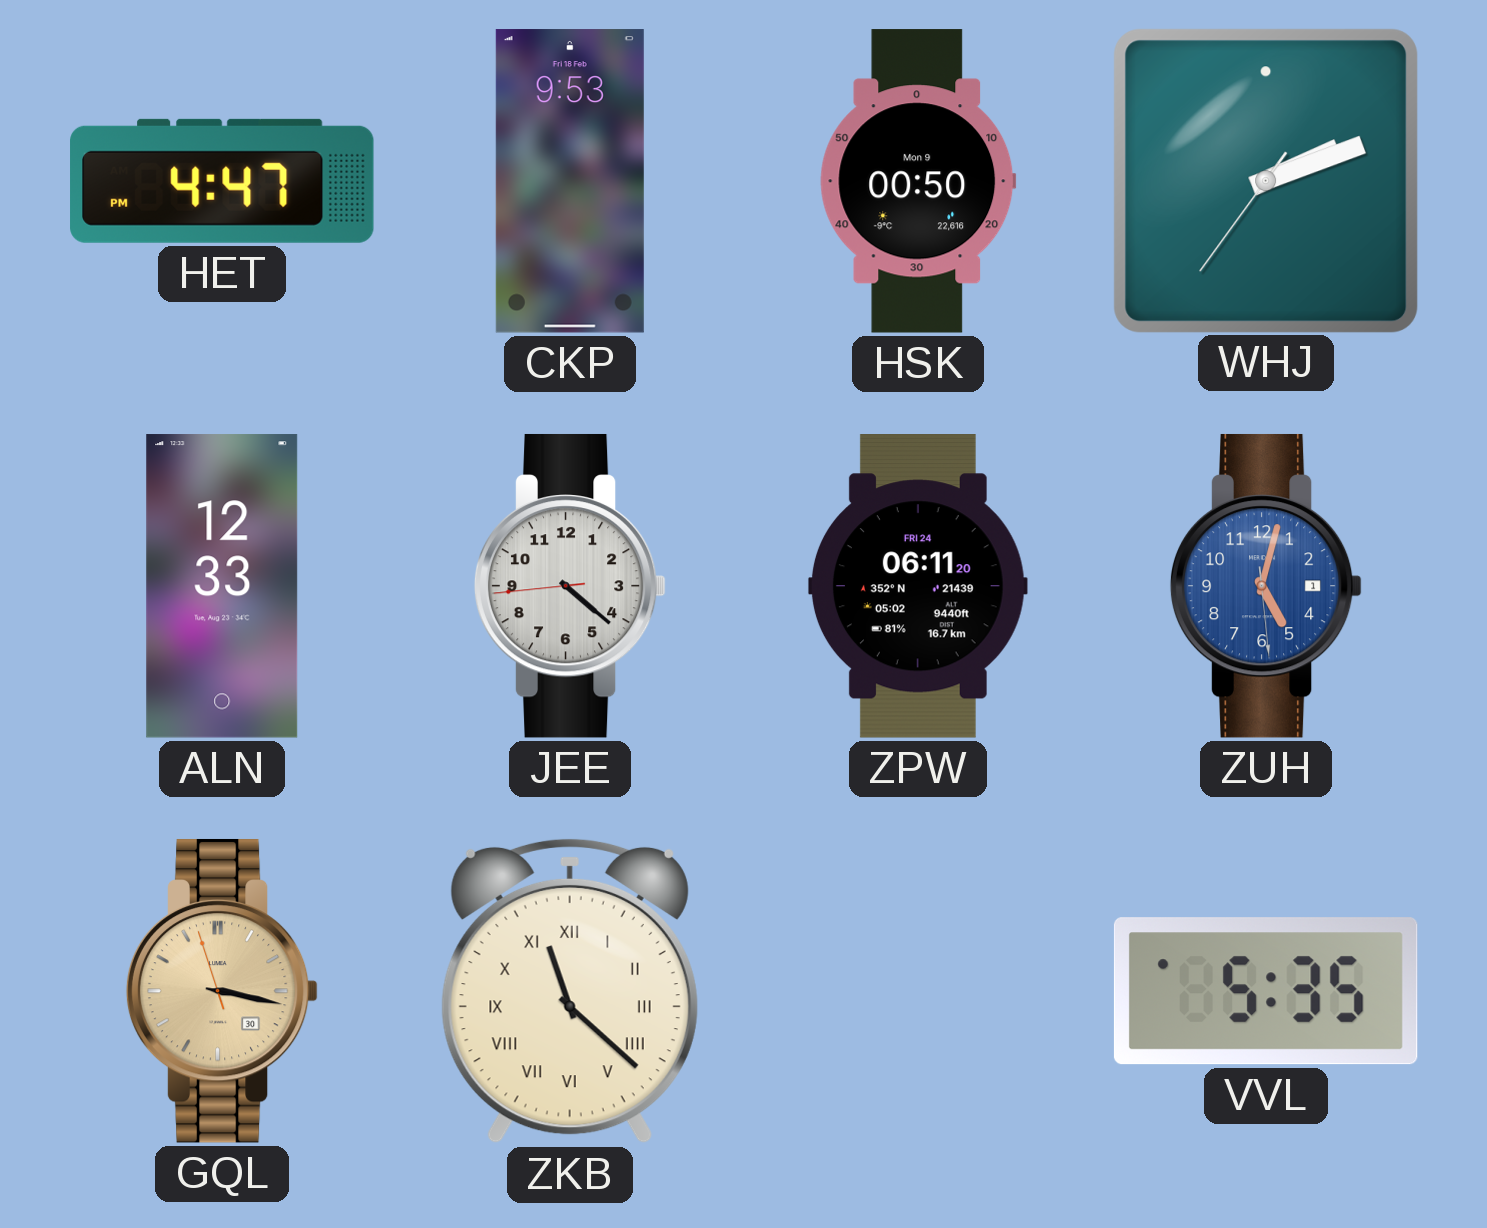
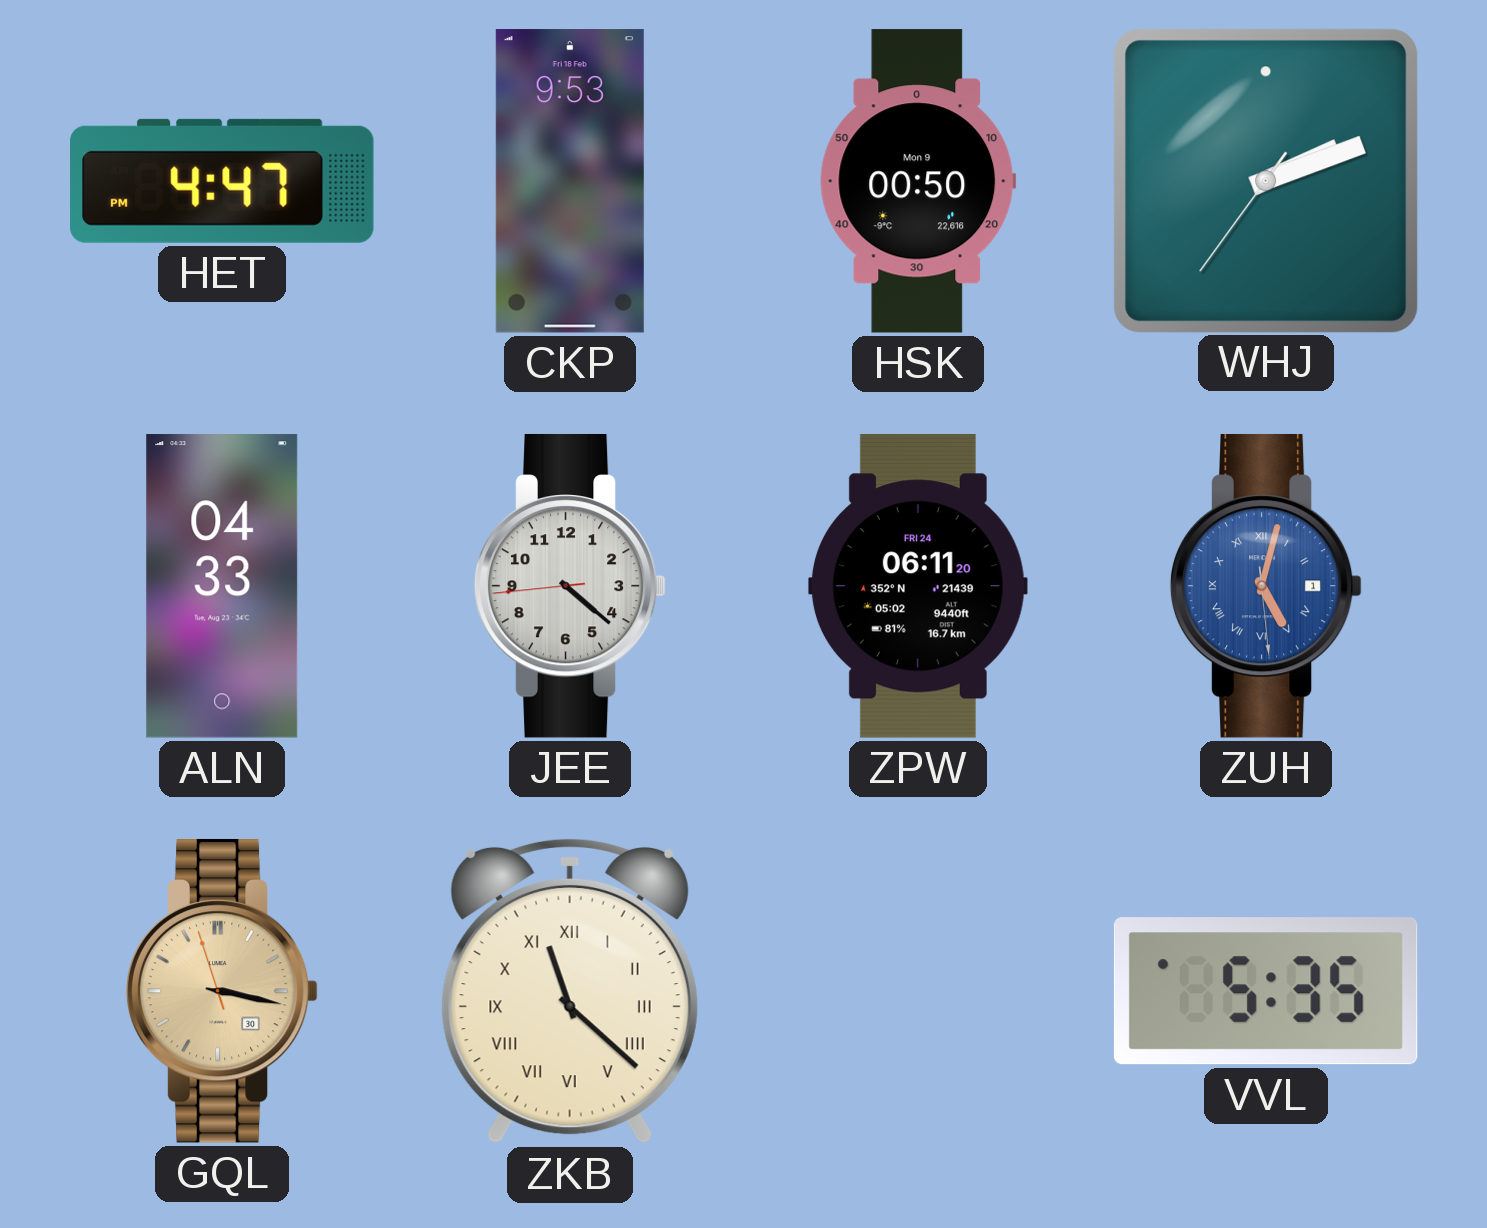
ALN: 12:33 -> 04:33 (222, 586)
ZUH numerals: Arabic -> Roman (1266, 586)
